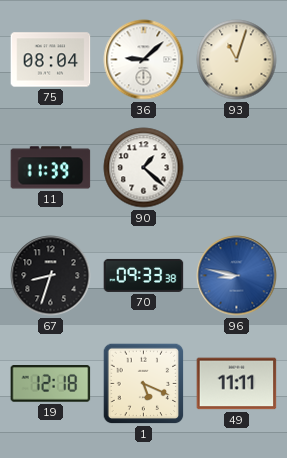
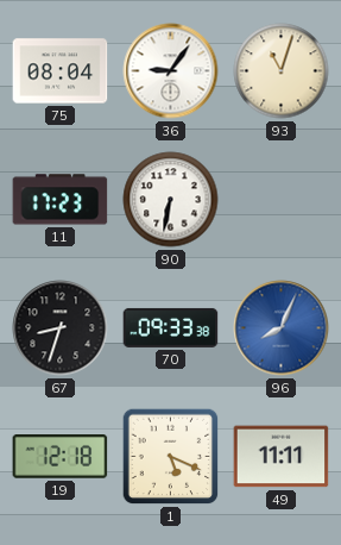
36: 9:08 -> 9:06 (171, 71)
11: 11:39 -> 17:23 (61, 200)
90: 1:22 -> 6:32 (171, 200)
96: 8:47 -> 8:04 (282, 328)
